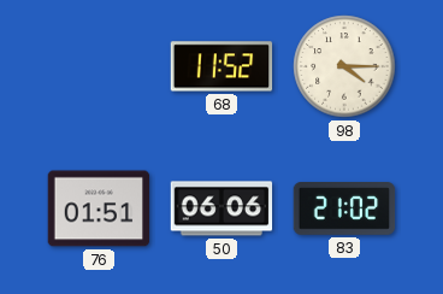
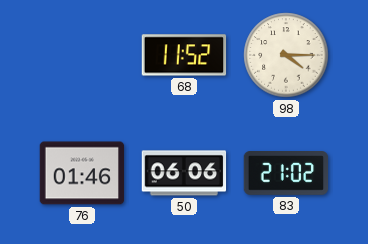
76: 01:51 -> 01:46 (82, 173)
